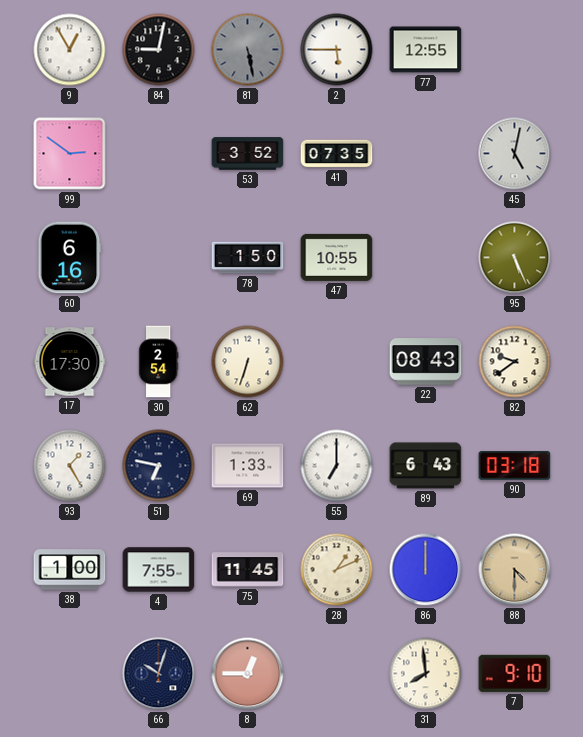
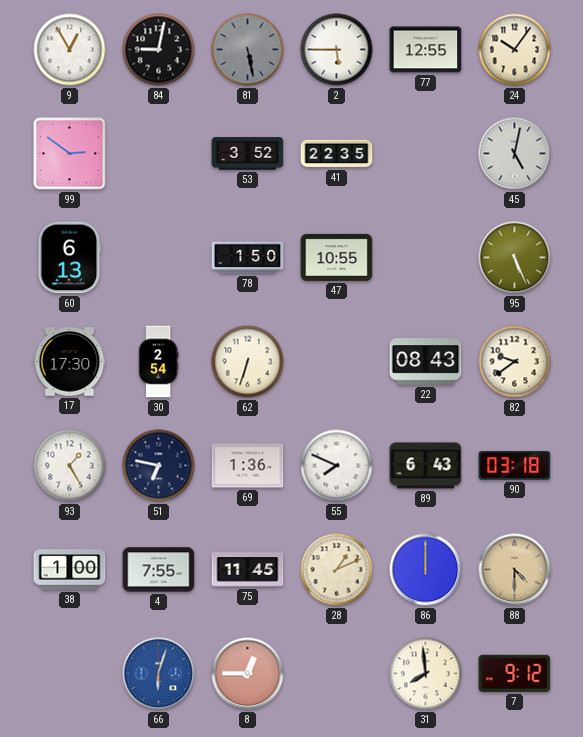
24: none -> 10:06 (515, 50)
41: 07:35 -> 22:35 (337, 154)
60: 6:16 -> 6:13 (70, 258)
69: 1:33 -> 1:36 (248, 466)
55: 7:00 -> 7:49 (337, 466)
66: 10:03 -> 6:03 (159, 674)
66 dial: navy -> blue (159, 674)
7: 9:10 -> 9:12 (515, 673)
